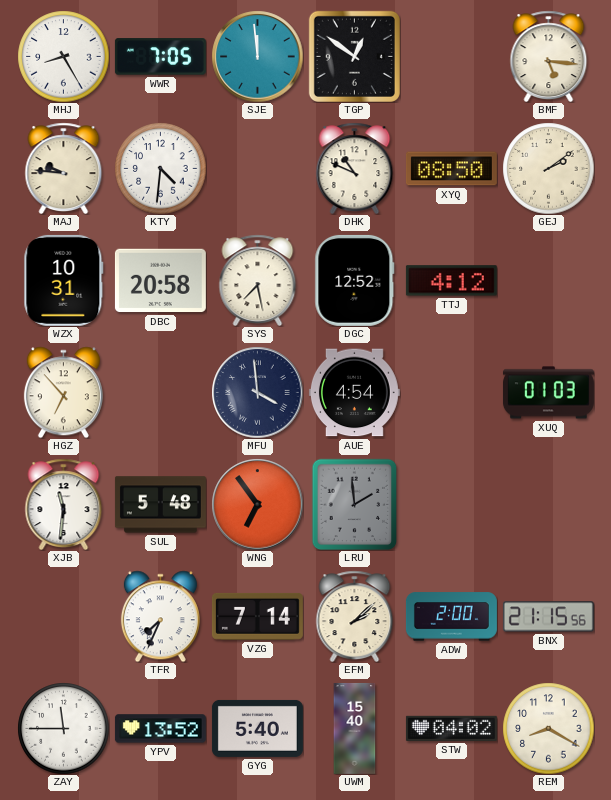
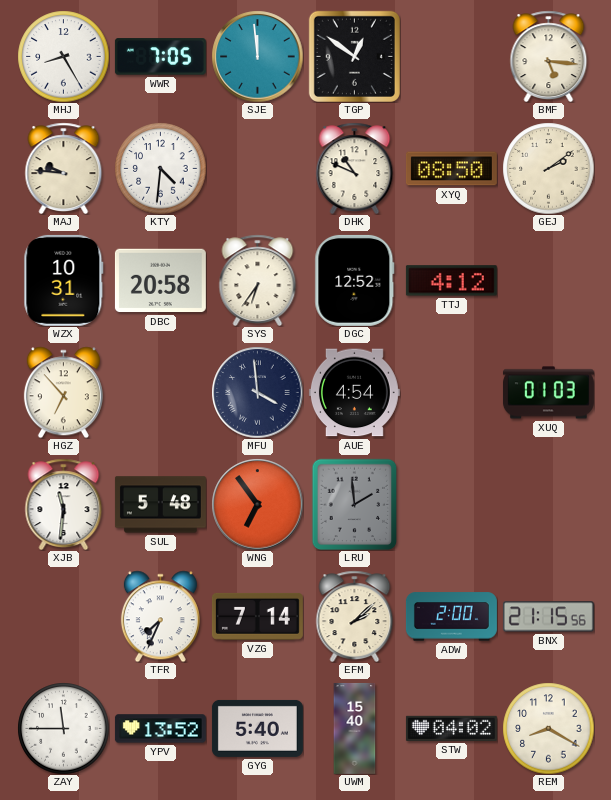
SYS: 7:28 -> 6:36 (258, 280)
